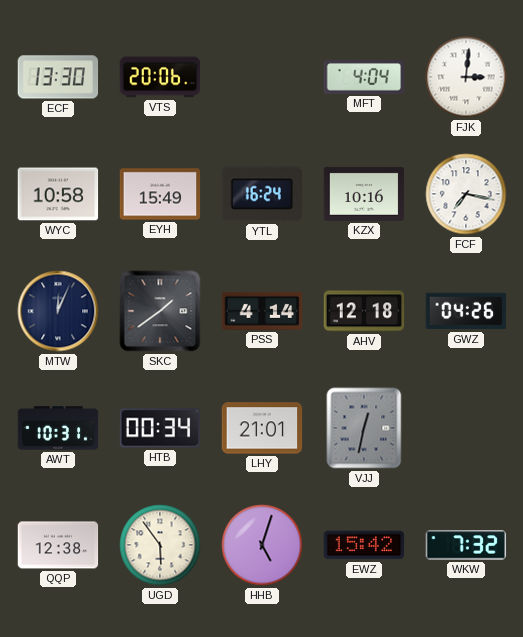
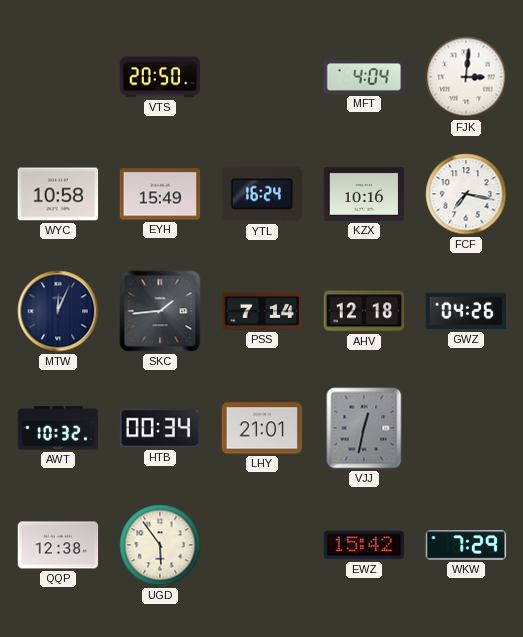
ECF: 13:30 -> none (58, 77)
VTS: 20:06 -> 20:50 (160, 77)
SKC: 1:39 -> 1:44 (160, 311)
PSS: 4:14 -> 7:14 (262, 311)
AWT: 10:31 -> 10:32 (58, 428)
HHB: 5:03 -> none (262, 545)
WKW: 7:32 -> 7:29 (466, 545)
